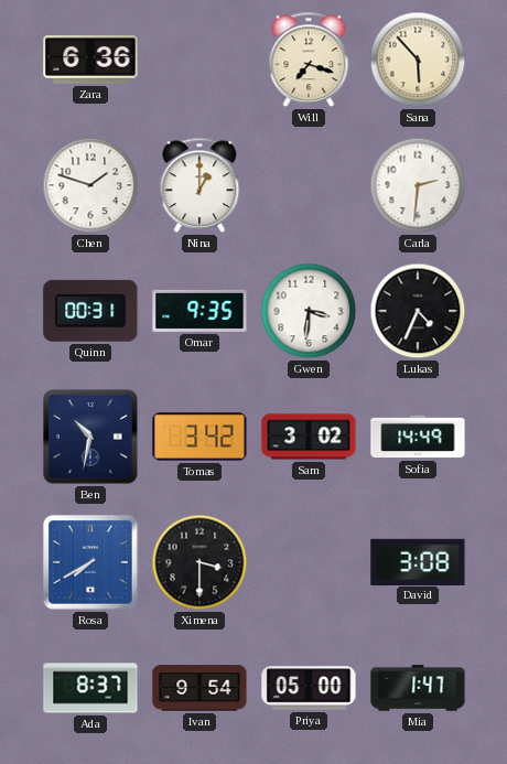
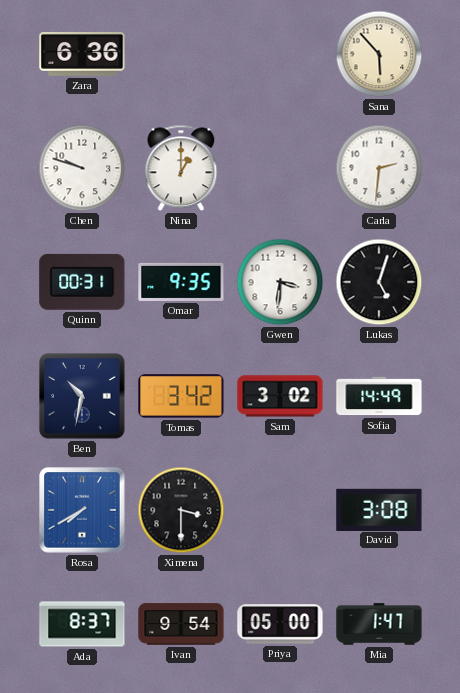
Will: 7:18 -> none (309, 60)
Chen: 1:48 -> 9:48 (82, 168)
Lukas: 4:34 -> 5:03 (379, 282)
